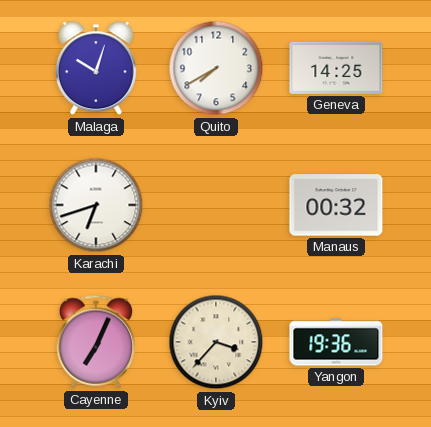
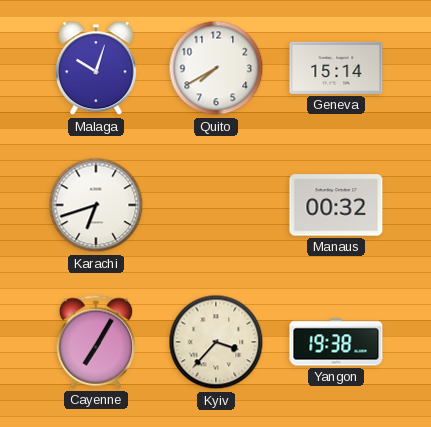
Geneva: 14:25 -> 15:14 (336, 68)
Cayenne: 7:04 -> 7:05 (96, 342)
Yangon: 19:36 -> 19:38 (336, 342)
